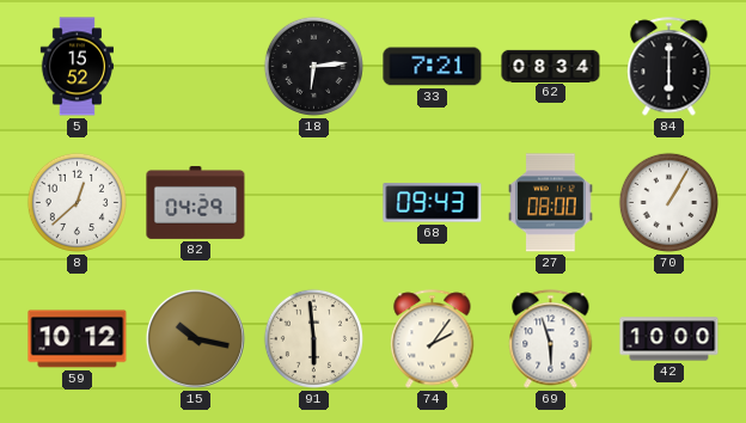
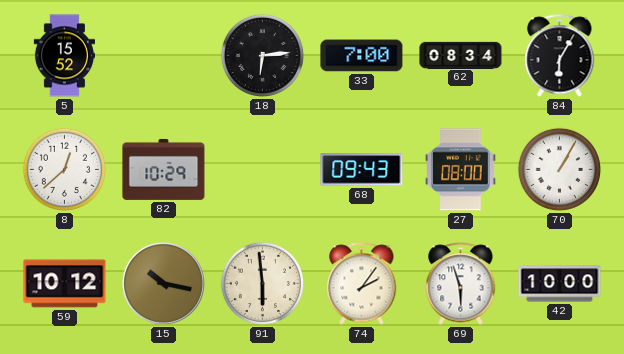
33: 7:21 -> 7:00 (362, 56)
84: 6:00 -> 6:05 (560, 56)
82: 04:29 -> 10:29 (164, 169)
